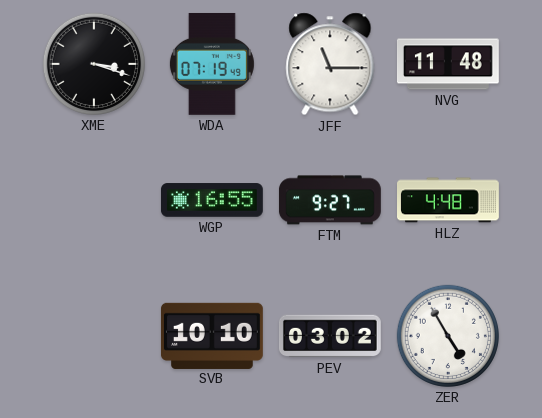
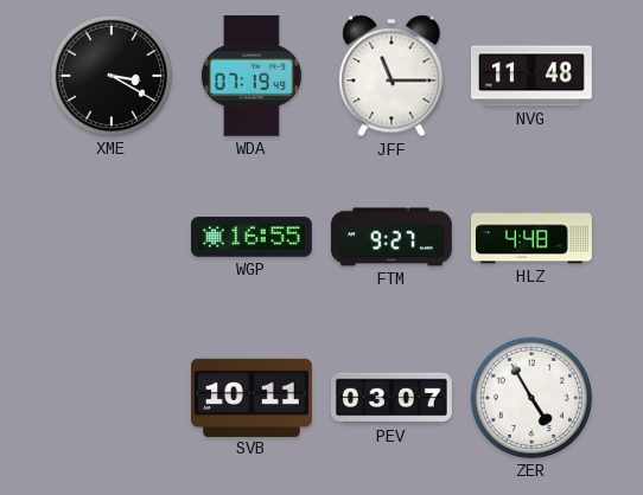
XME: 3:18 -> 3:20 (112, 76)
SVB: 10:10 -> 10:11 (252, 397)
PEV: 03:02 -> 03:07 (391, 398)
